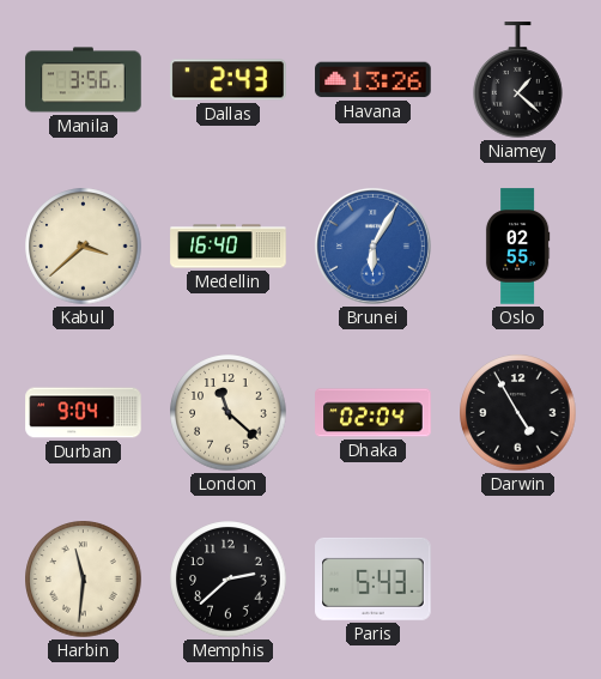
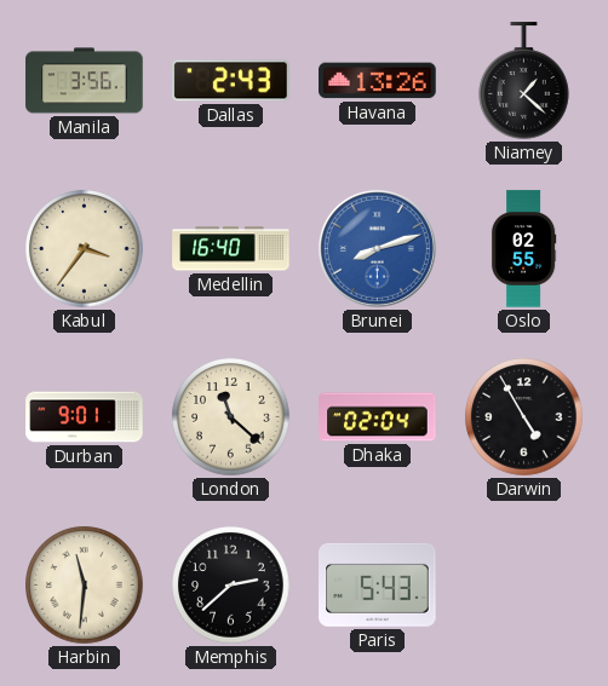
Kabul: 3:38 -> 3:36 (85, 249)
Brunei: 6:05 -> 8:12 (377, 248)
Durban: 9:04 -> 9:01 (85, 417)
